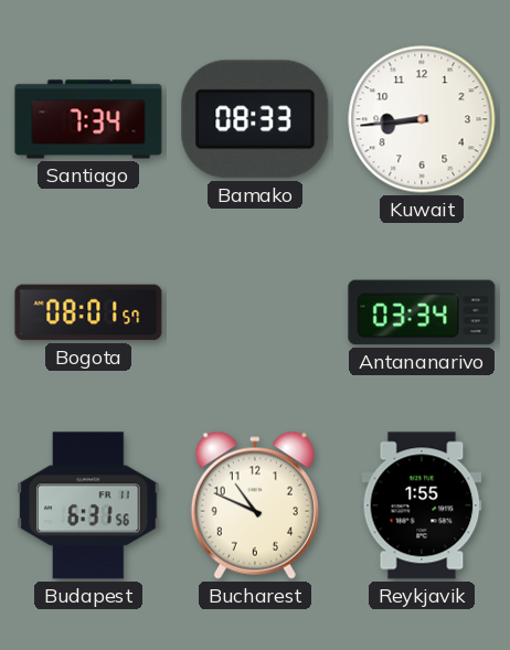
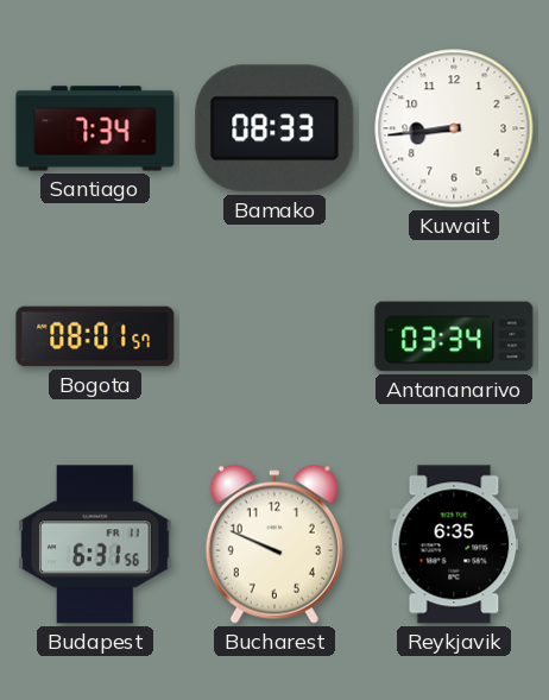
Bucharest: 10:49 -> 9:49 (274, 544)
Reykjavik: 1:55 -> 6:35 (454, 544)
